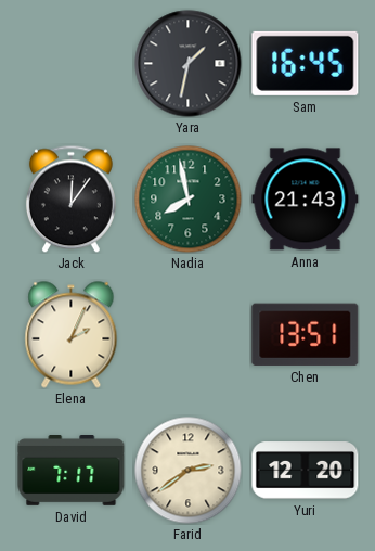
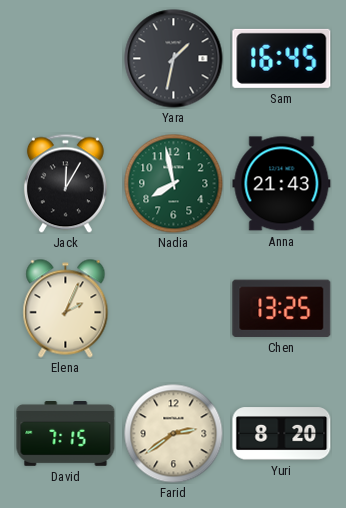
Jack: 12:06 -> 12:05 (65, 183)
Chen: 13:51 -> 13:25 (282, 308)
David: 7:17 -> 7:15 (66, 434)
Yuri: 12:20 -> 8:20 (282, 434)
